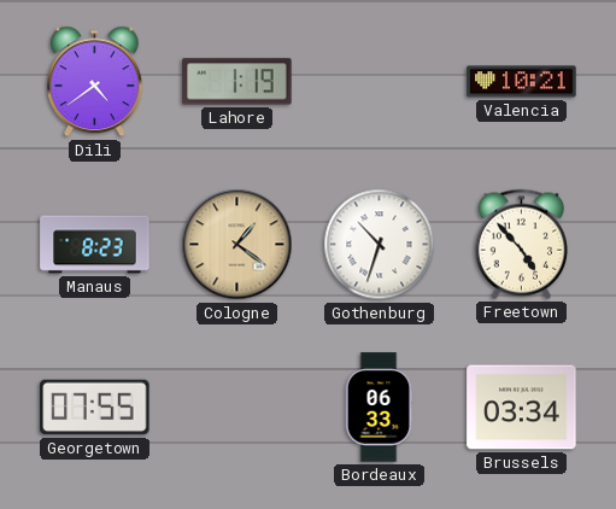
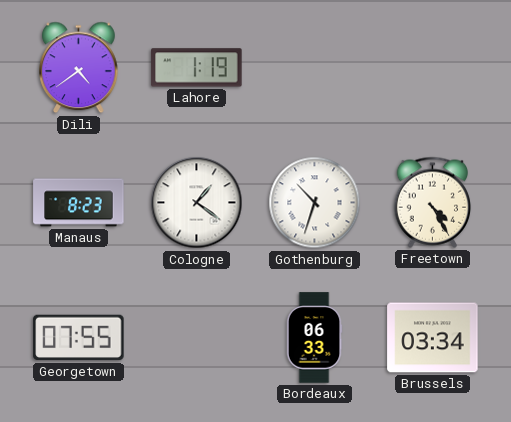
Valencia: 10:21 -> none (522, 82)
Cologne dial: champagne -> white (197, 203)
Freetown: 4:53 -> 4:25 (433, 202)
